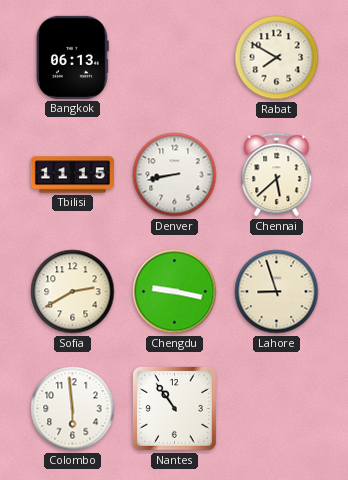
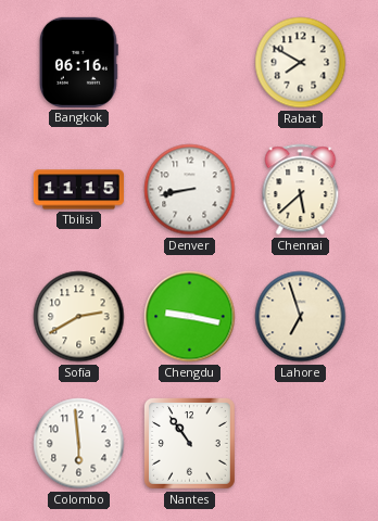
Bangkok: 06:13 -> 06:16 (78, 62)
Lahore: 8:57 -> 6:57 (301, 317)
